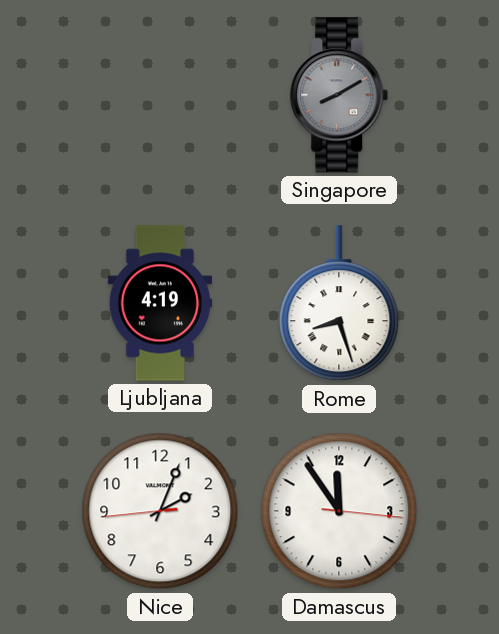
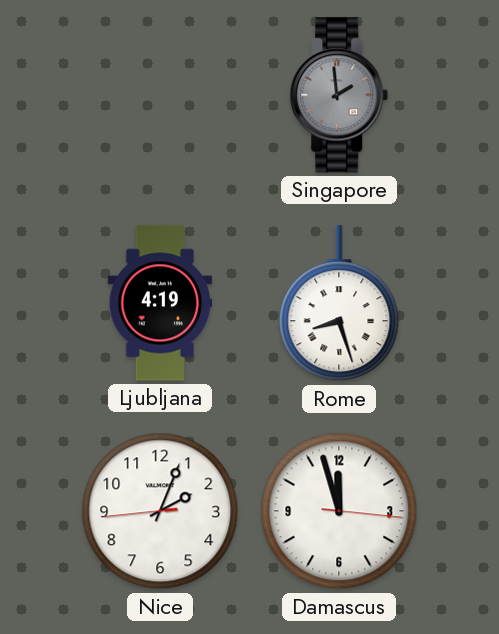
Singapore: 8:10 -> 1:59 (339, 95)
Damascus: 11:54 -> 11:57 (339, 511)
